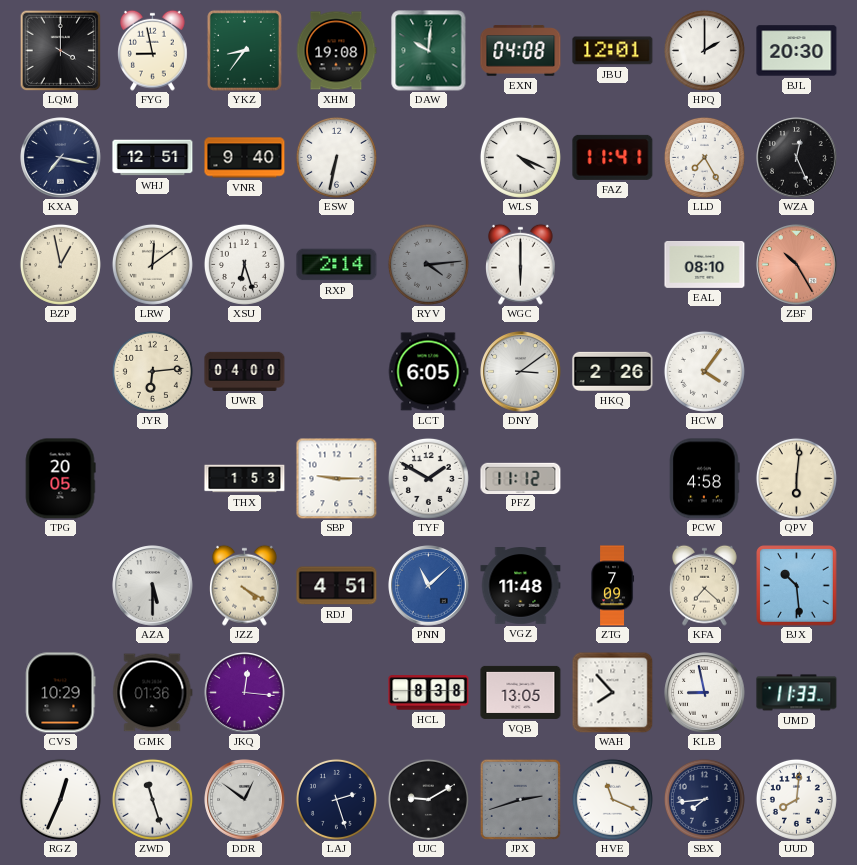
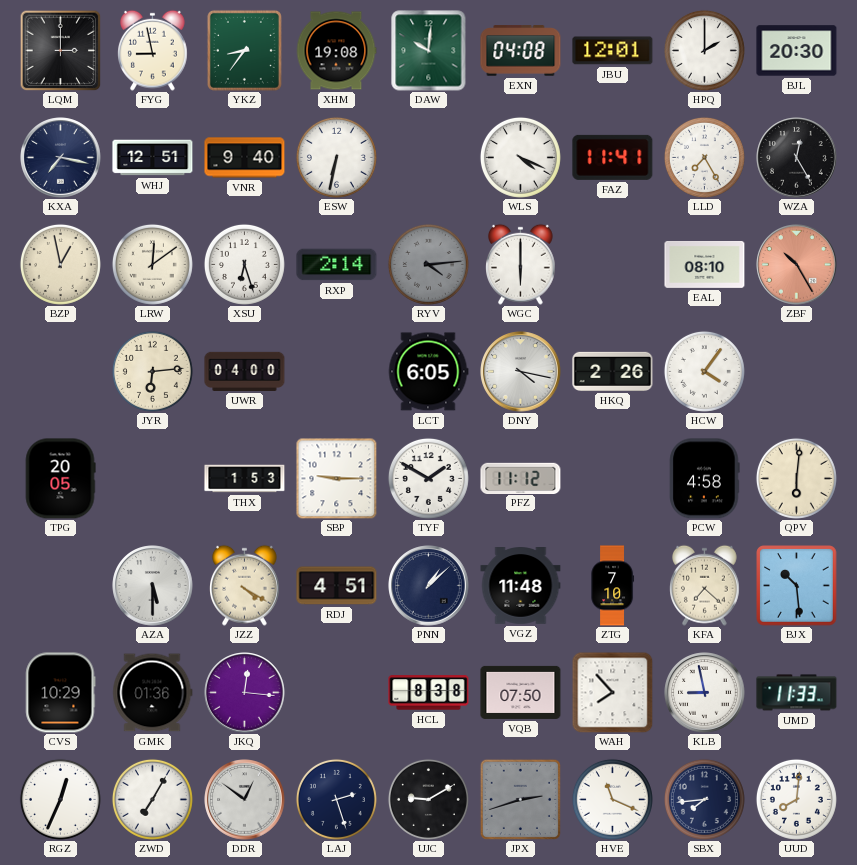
LQM: 4:00 -> 3:00 (60, 50)
WZA: 12:26 -> 12:25 (797, 158)
DNY: 3:09 -> 4:17 (521, 372)
PNN: 11:08 -> 1:08 (429, 586)
PNN dial: blue -> navy (429, 586)
ZTG: 7:09 -> 7:10 (613, 586)
VQB: 13:05 -> 07:50 (521, 692)
ZWD: 11:27 -> 7:05 (152, 799)
